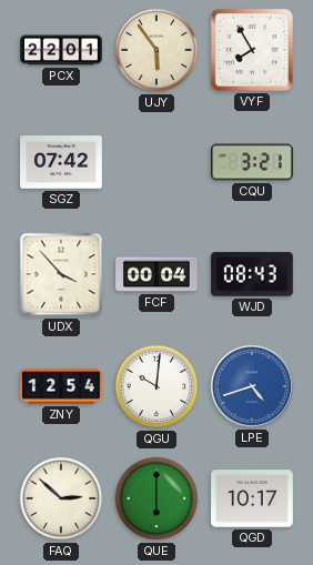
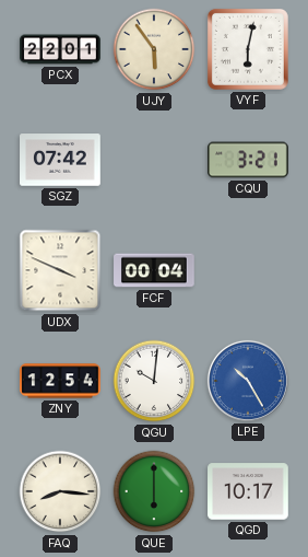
VYF: 7:55 -> 6:02 (248, 49)
UDX: 3:53 -> 3:49 (60, 270)
WJD: 08:43 -> none (252, 274)
LPE: 4:42 -> 10:25 (248, 381)
FAQ: 2:52 -> 8:16 (60, 491)
